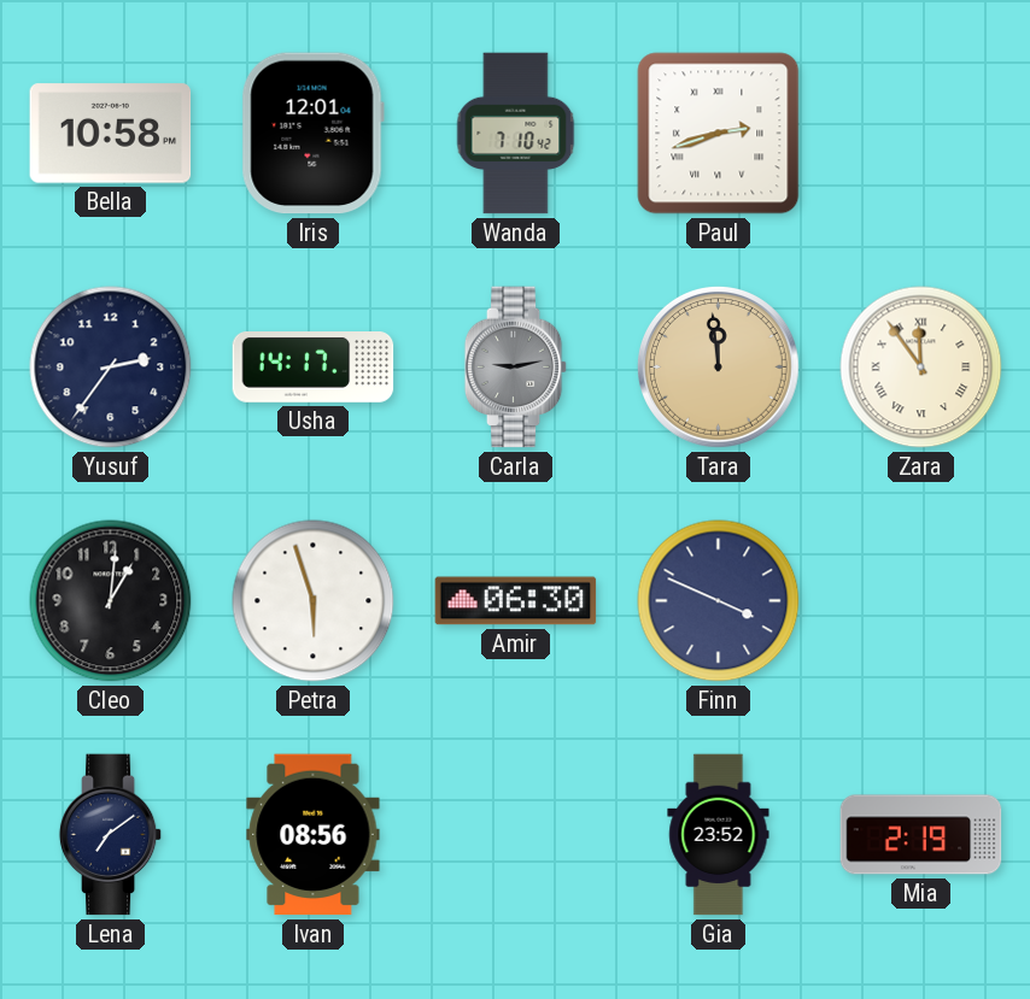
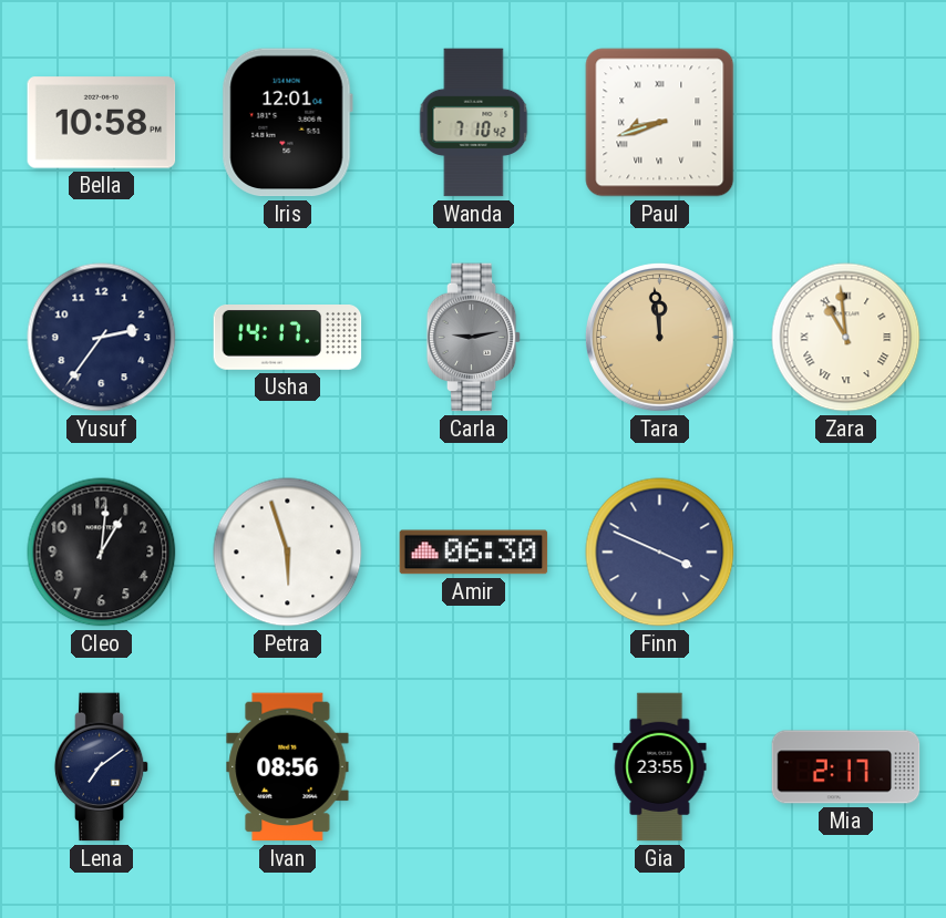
Paul: 2:42 -> 8:42 (660, 123)
Zara: 11:54 -> 10:59 (846, 338)
Gia: 23:52 -> 23:55 (660, 767)
Mia: 2:19 -> 2:17 (846, 767)
